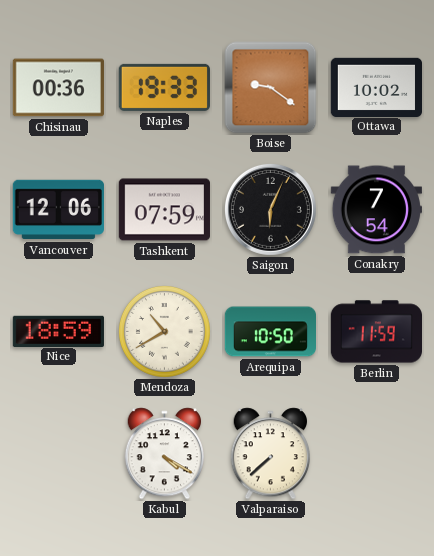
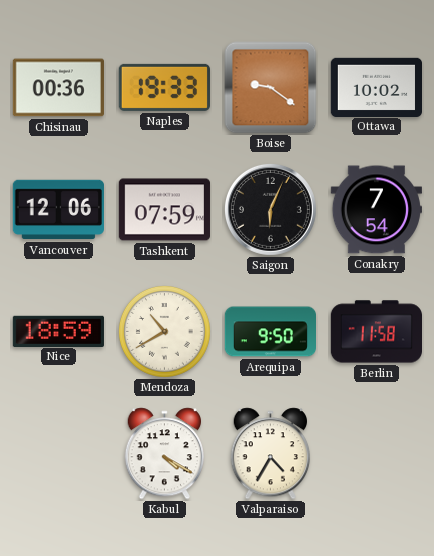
Arequipa: 10:50 -> 9:50 (270, 332)
Berlin: 11:59 -> 11:58 (376, 332)
Valparaiso: 7:38 -> 4:35 (271, 454)
